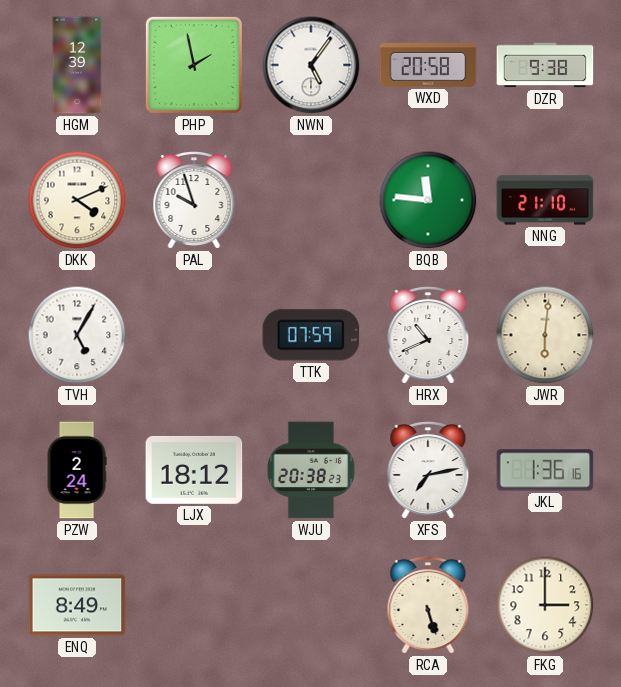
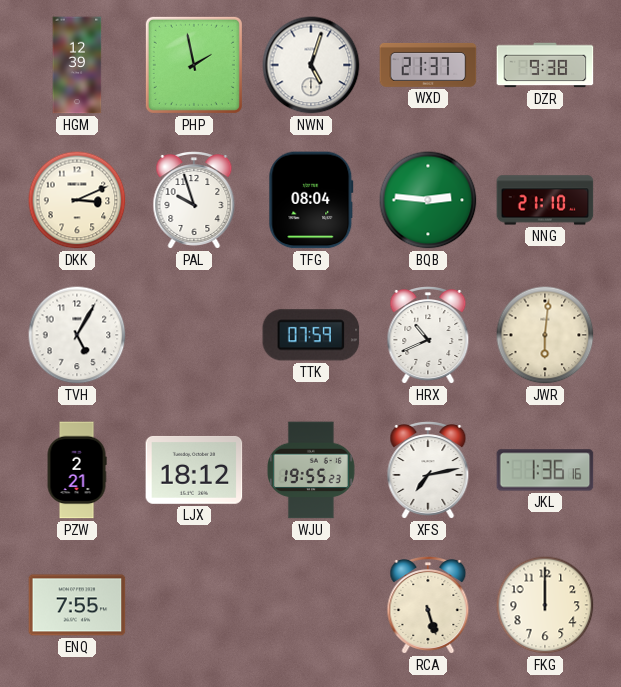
NWN: 5:06 -> 5:03 (311, 65)
WXD: 20:58 -> 21:37 (428, 65)
DKK: 4:11 -> 3:11 (77, 200)
TFG: none -> 08:04 (311, 200)
BQB: 11:46 -> 2:46 (428, 200)
PZW: 2:24 -> 2:21 (77, 470)
WJU: 20:38 -> 19:55 (311, 470)
ENQ: 8:49 -> 7:55 (77, 605)
FKG: 3:00 -> 12:00 (545, 605)
